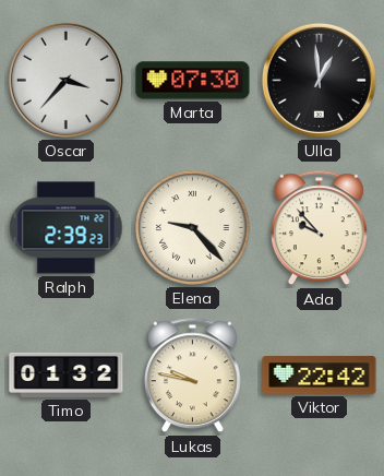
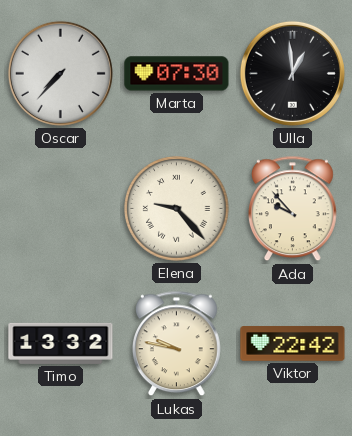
Oscar: 3:37 -> 7:37 (60, 73)
Ralph: 2:39 -> none (67, 228)
Timo: 01:32 -> 13:32 (61, 343)
